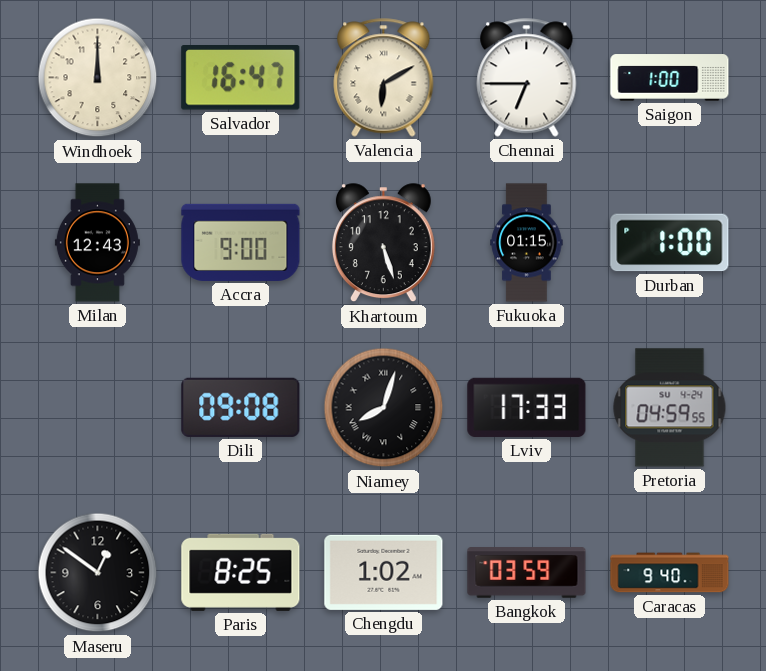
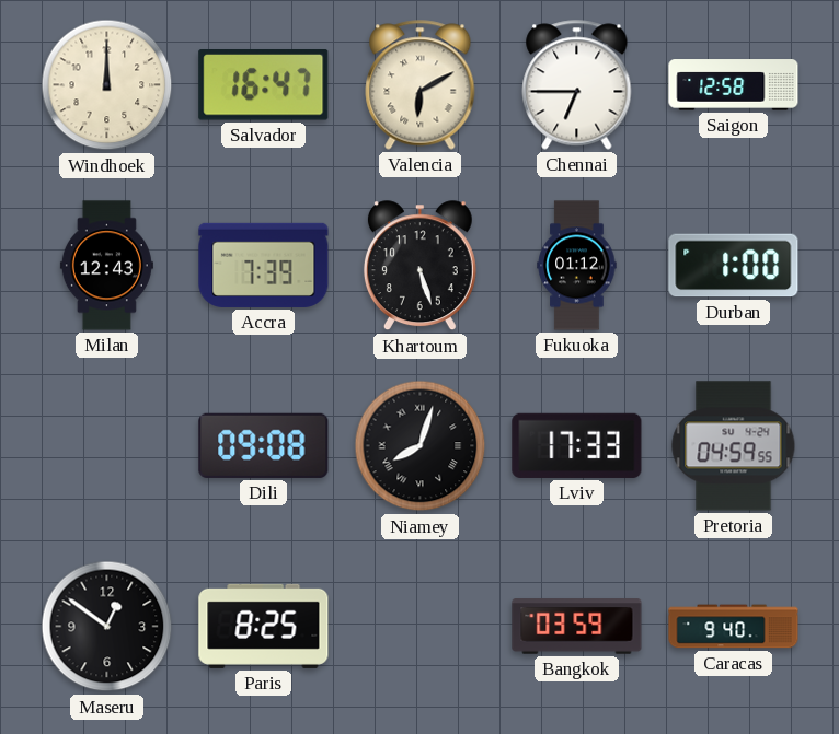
Saigon: 1:00 -> 12:58 (734, 85)
Accra: 9:00 -> 7:39 (264, 265)
Fukuoka: 01:15 -> 01:12 (577, 266)
Chengdu: 1:02 -> none (384, 572)
